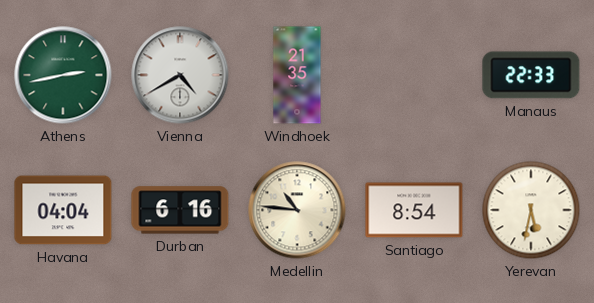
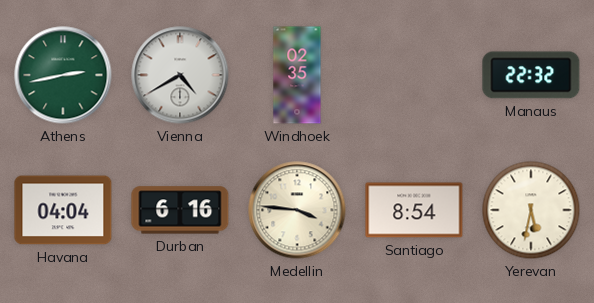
Windhoek: 21:35 -> 02:35 (297, 75)
Manaus: 22:33 -> 22:32 (531, 75)
Medellin: 10:46 -> 3:46 (297, 210)
